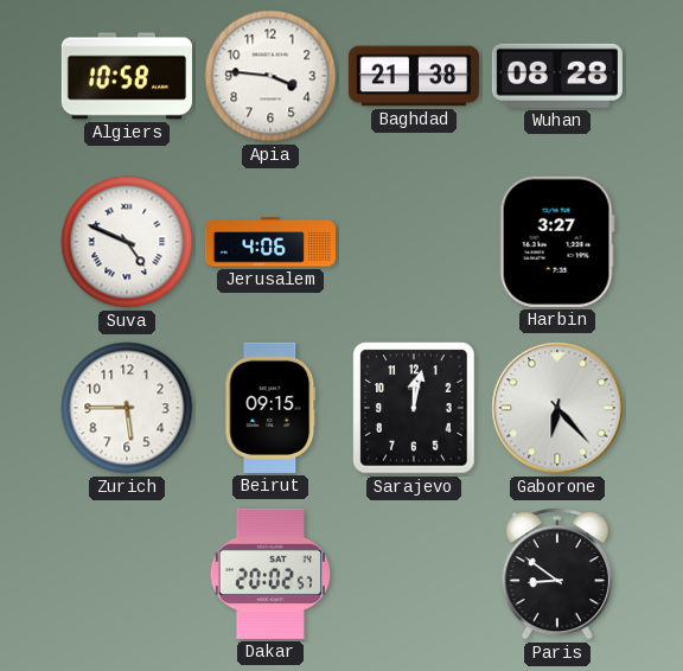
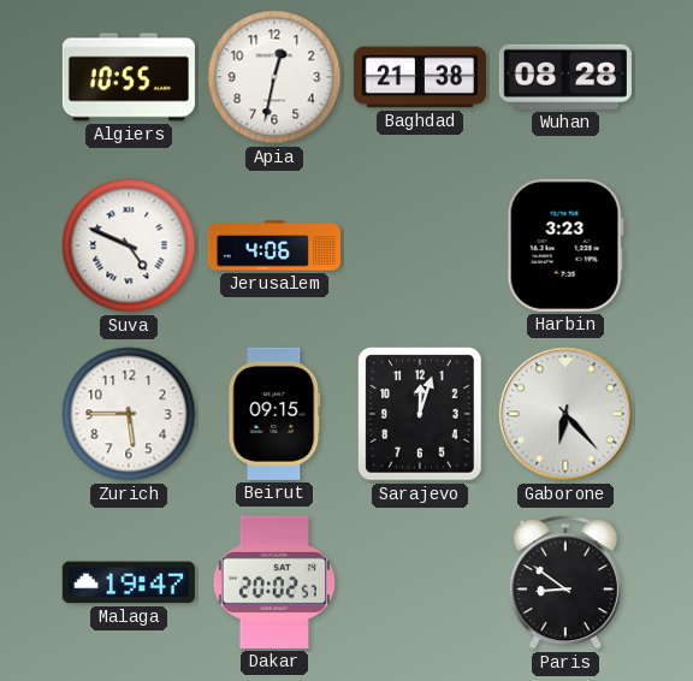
Algiers: 10:58 -> 10:55 (129, 77)
Apia: 3:46 -> 12:32 (274, 77)
Harbin: 3:27 -> 3:23 (565, 245)
Sarajevo: 12:02 -> 12:03 (420, 414)
Malaga: none -> 19:47 (129, 582)
